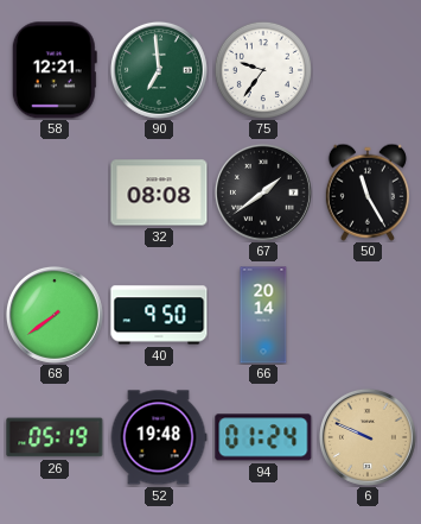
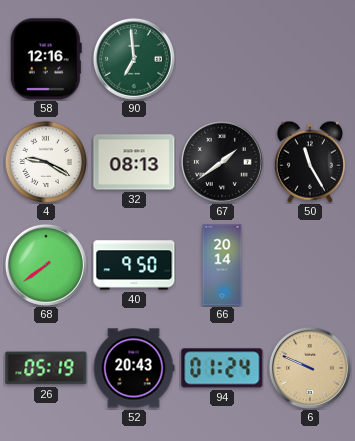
58: 12:21 -> 12:16 (46, 59)
75: 9:36 -> none (263, 70)
4: none -> 9:20 (46, 162)
32: 08:08 -> 08:13 (134, 162)
52: 19:48 -> 20:43 (134, 368)
